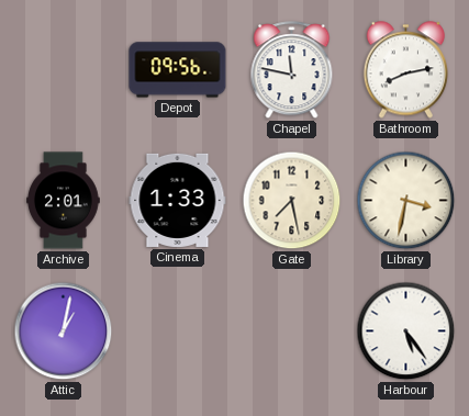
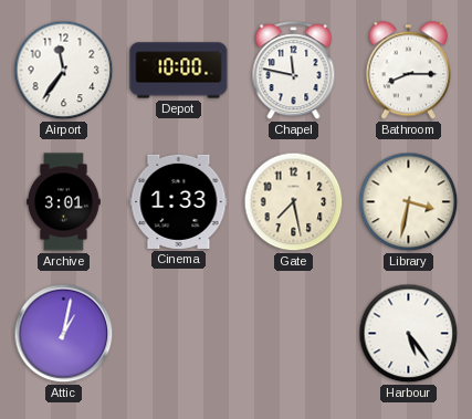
Airport: none -> 11:36 (64, 71)
Depot: 09:56 -> 10:00 (179, 71)
Bathroom: 8:13 -> 8:15 (408, 71)
Archive: 2:01 -> 3:01 (64, 202)
